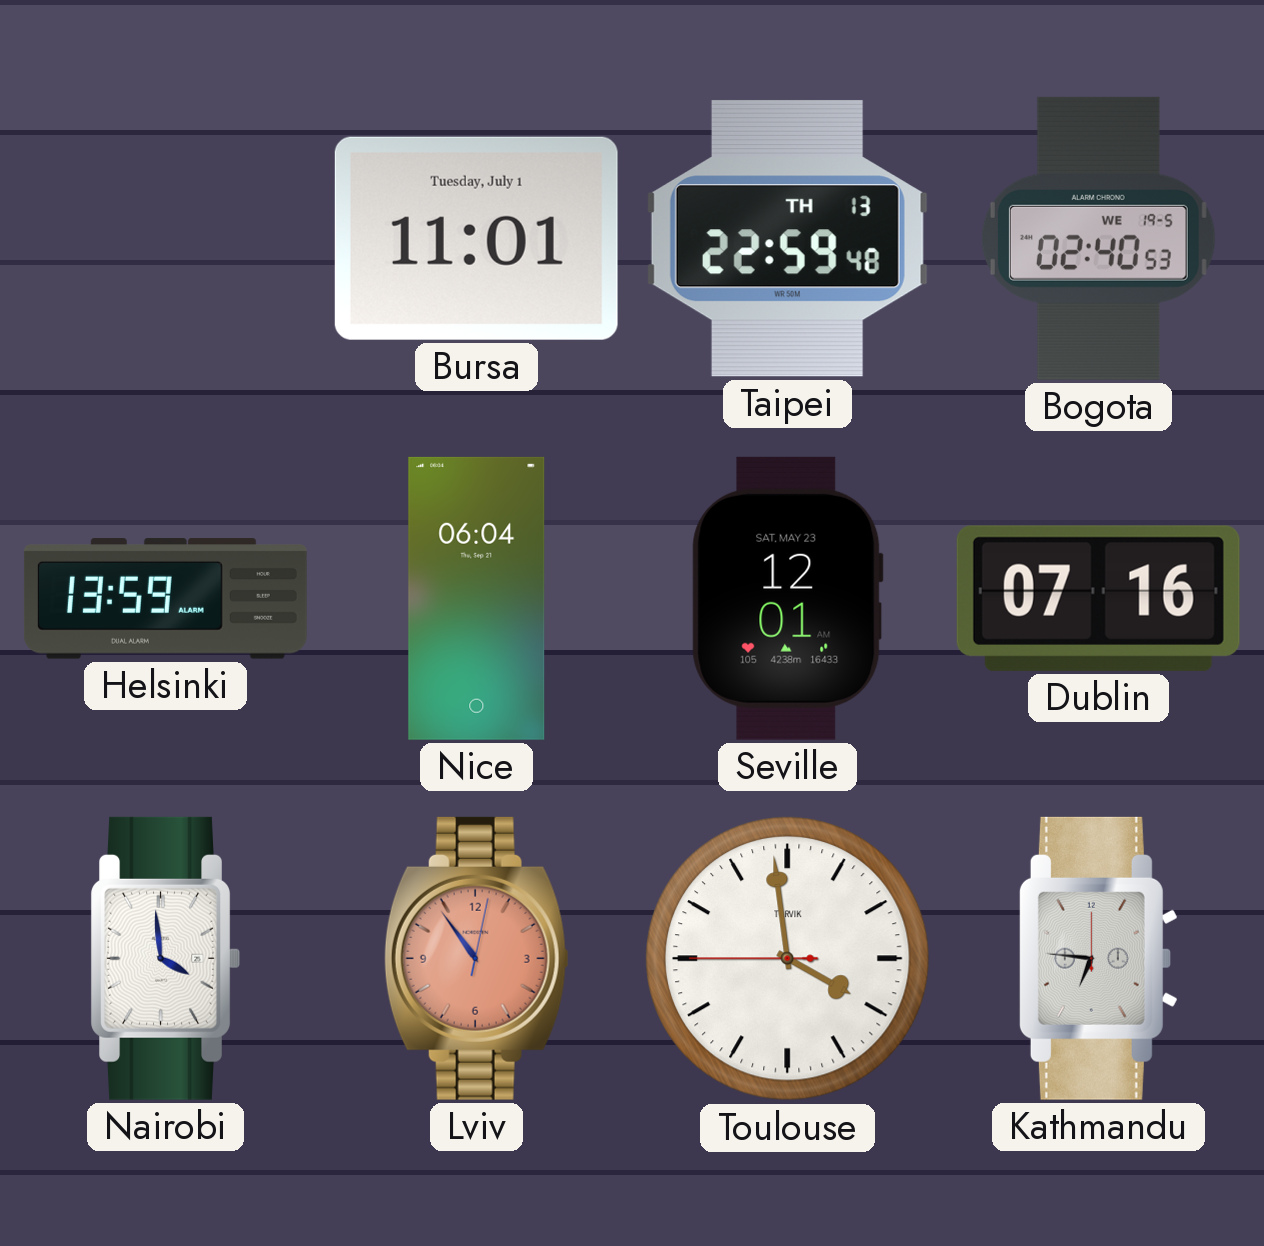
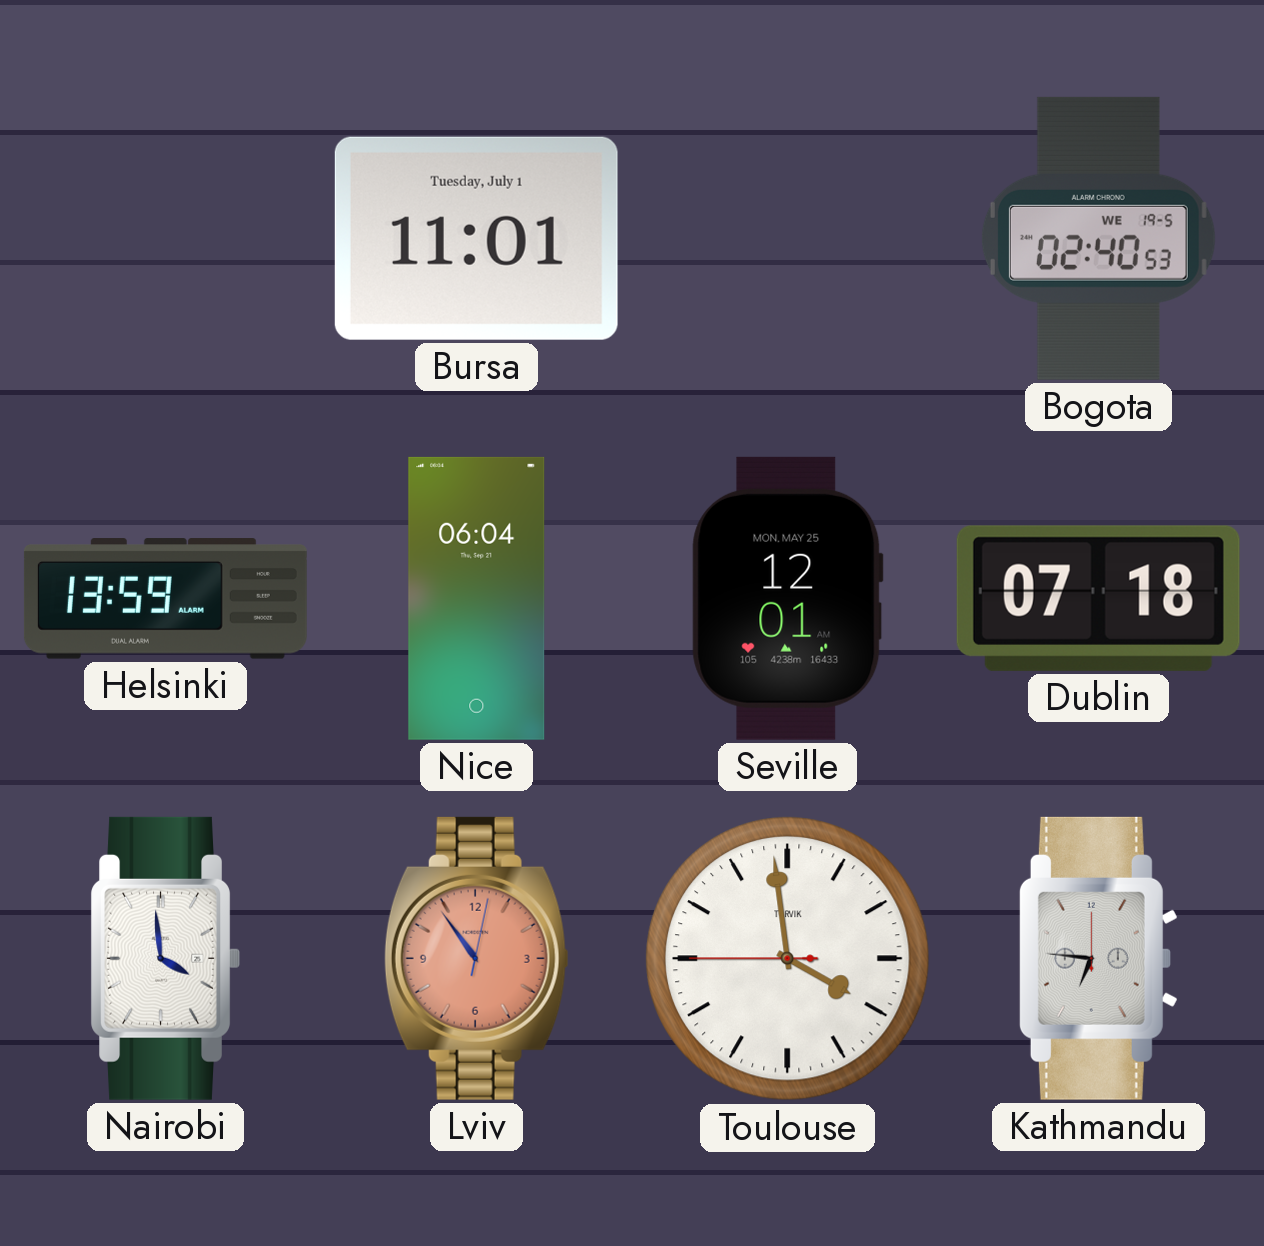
Taipei: 22:59 -> none (787, 238)
Seville date: SAT, MAY 23 -> MON, MAY 25 (787, 598)
Dublin: 07:16 -> 07:18 (1098, 598)
